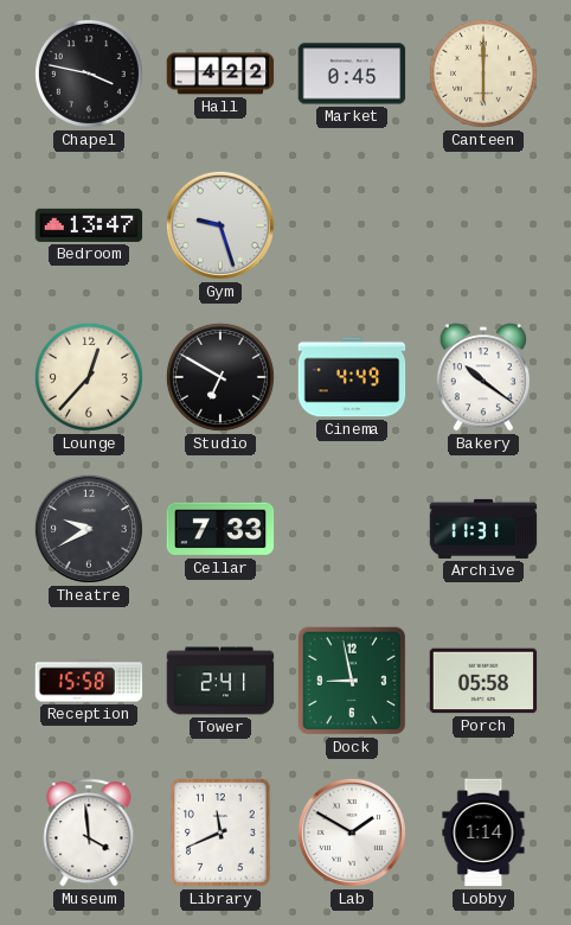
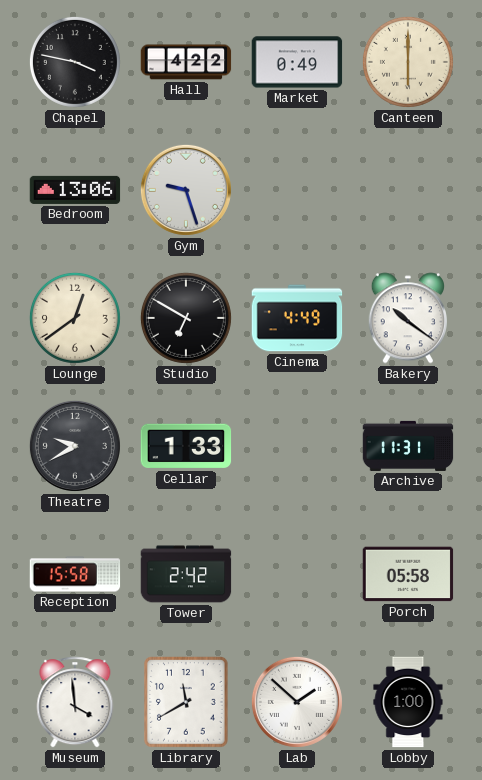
Market: 0:45 -> 0:49 (297, 62)
Bedroom: 13:47 -> 13:06 (75, 190)
Lounge: 12:37 -> 12:39 (75, 318)
Cellar: 7:33 -> 1:33 (186, 446)
Tower: 2:41 -> 2:42 (186, 574)
Dock: 8:58 -> none (352, 681)
Library: 11:41 -> 11:40 (187, 703)
Lab: 1:50 -> 1:52 (297, 702)
Lobby: 1:14 -> 1:00 (408, 702)
